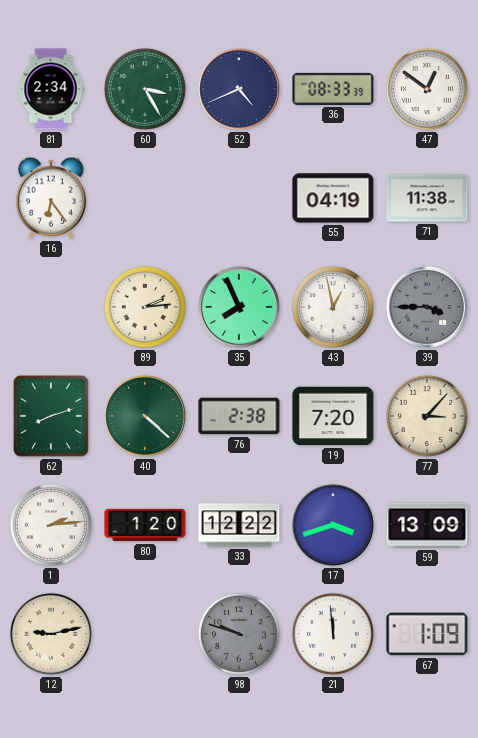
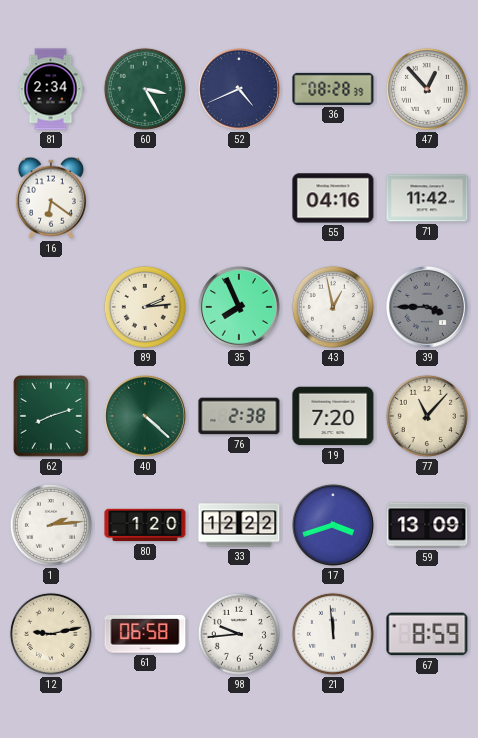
36: 08:33 -> 08:28 (333, 89)
47: 12:51 -> 12:53 (427, 89)
16: 6:24 -> 6:21 (51, 198)
55: 04:19 -> 04:16 (333, 198)
71: 11:38 -> 11:42 (427, 198)
77: 3:07 -> 11:07 (427, 416)
61: none -> 06:58 (145, 634)
98: 9:48 -> 9:44 (239, 634)
98 dial: grey -> white (239, 634)
67: 1:09 -> 8:59 (427, 634)
